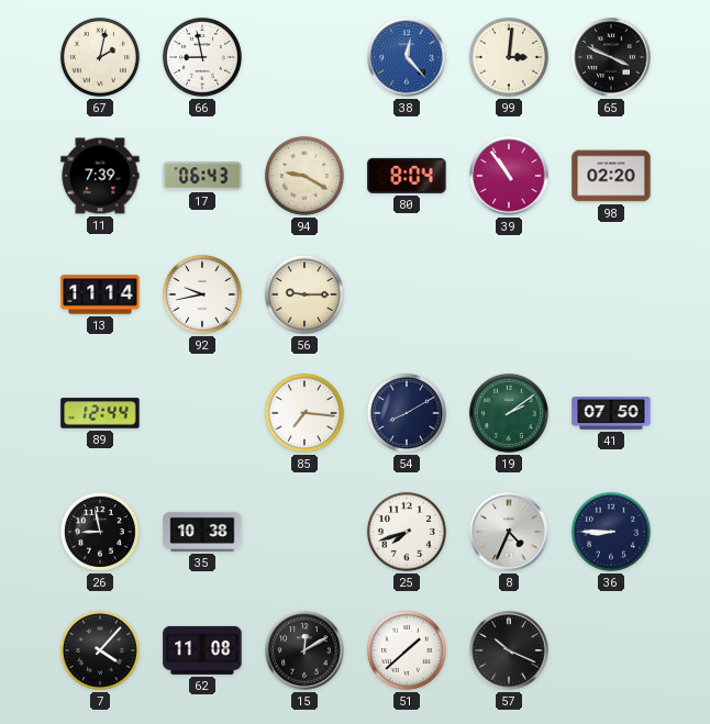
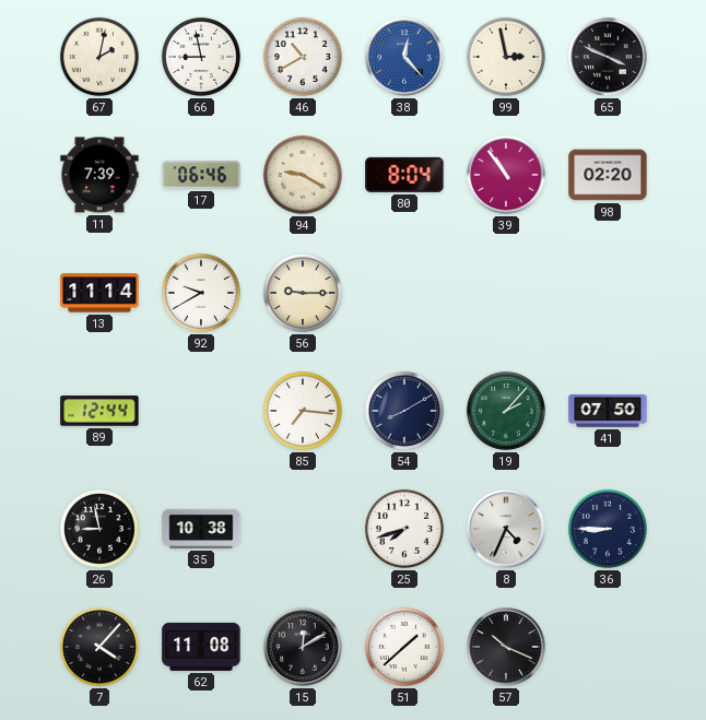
46: none -> 10:40 (303, 57)
99: 3:01 -> 2:58 (506, 57)
17: 06:43 -> 06:46 (201, 175)
92: 9:43 -> 9:40 (201, 293)
19: 2:09 -> 2:07 (506, 411)
